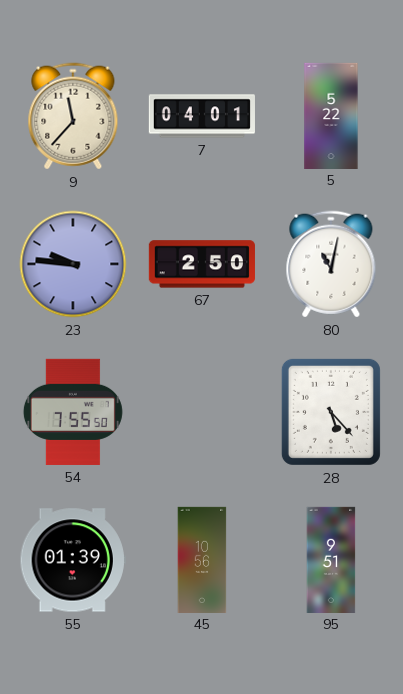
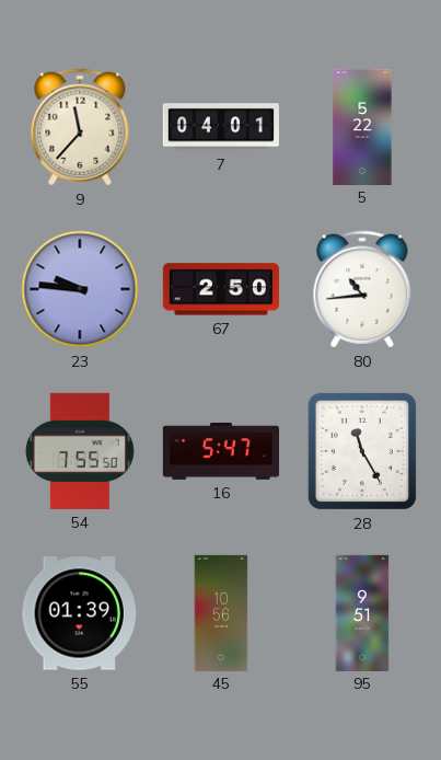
80: 11:02 -> 10:44 (362, 289)
16: none -> 5:47 (220, 451)
28: 5:23 -> 11:25 (362, 451)
